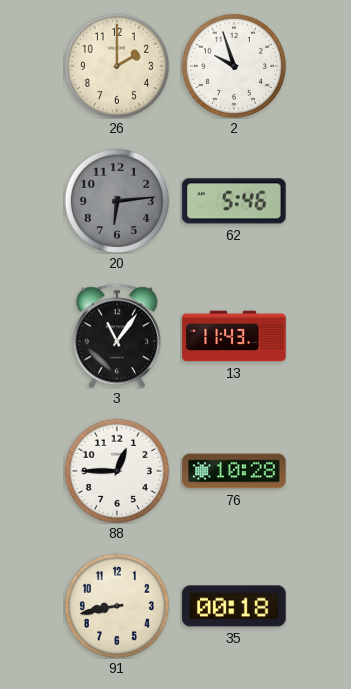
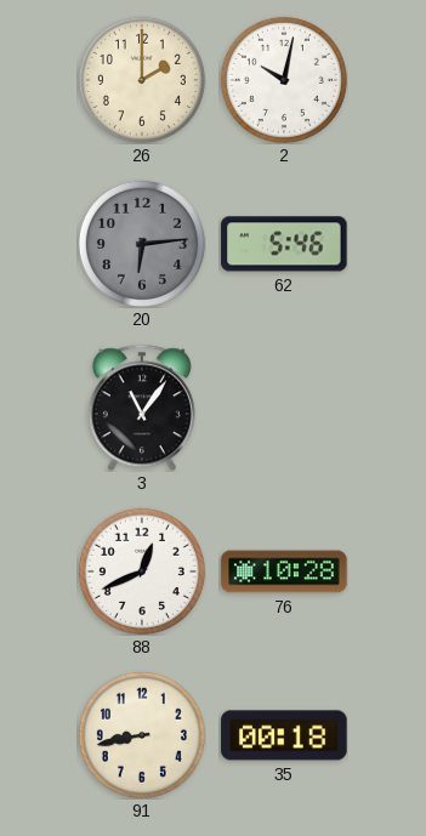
2: 9:57 -> 10:02 (284, 80)
13: 11:43 -> none (234, 336)
88: 12:45 -> 12:41 (142, 571)
